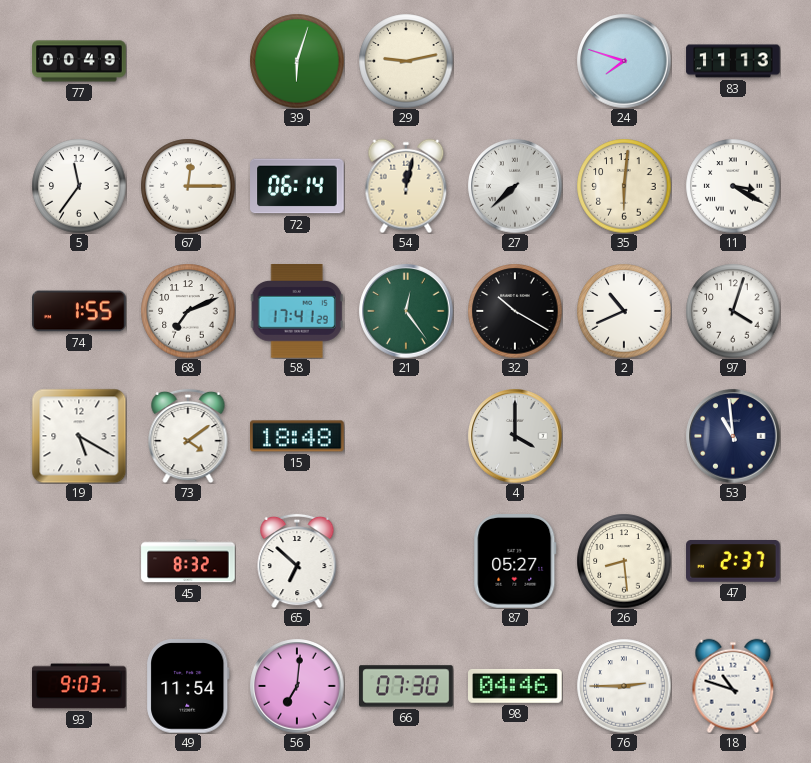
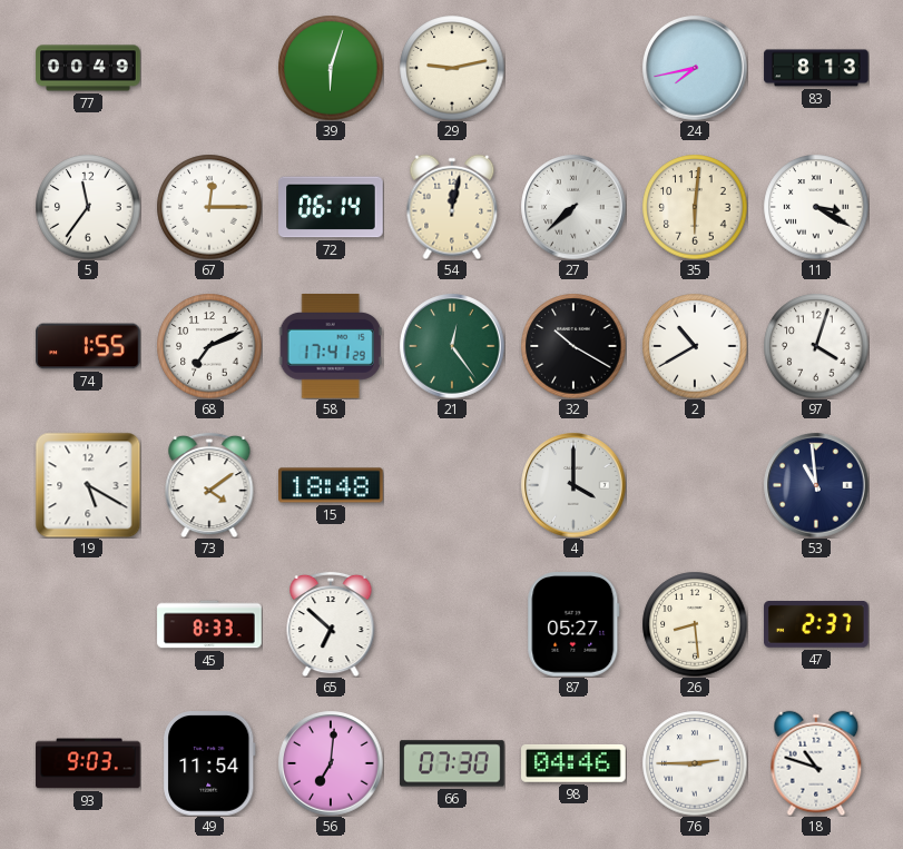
24: 7:48 -> 7:43 (695, 68)
83: 11:13 -> 8:13 (816, 68)
2: 10:41 -> 10:40 (695, 346)
45: 8:32 -> 8:33 (209, 624)
